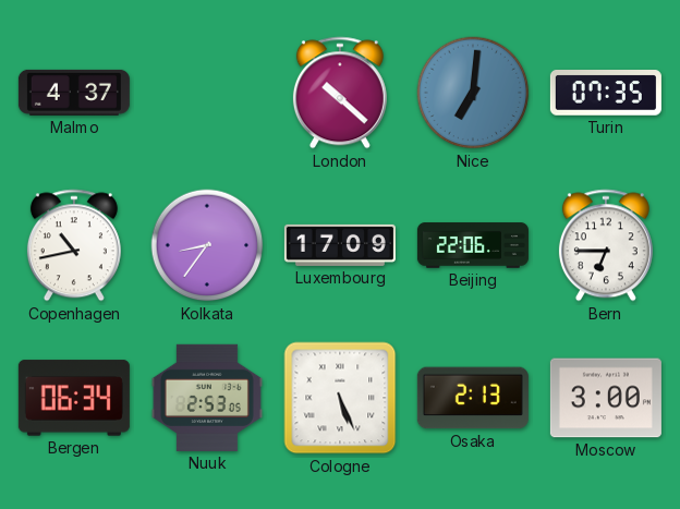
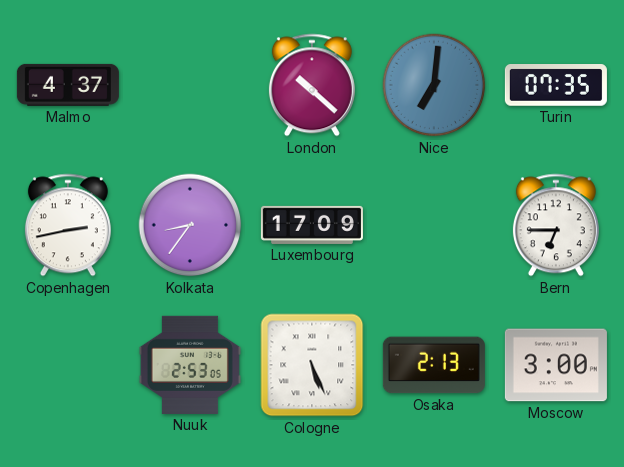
Copenhagen: 10:43 -> 2:43 (68, 225)
Beijing: 22:06 -> none (473, 245)
Bergen: 06:34 -> none (74, 398)
